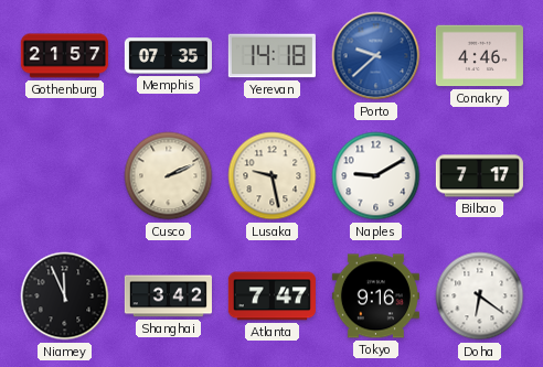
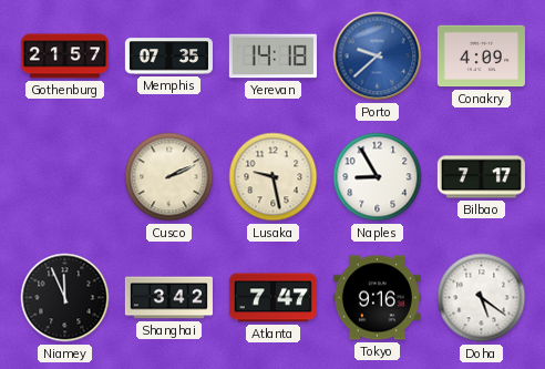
Conakry: 4:46 -> 4:09 (481, 57)
Naples: 9:10 -> 8:55 (378, 177)
Doha: 6:21 -> 5:21 (482, 298)
